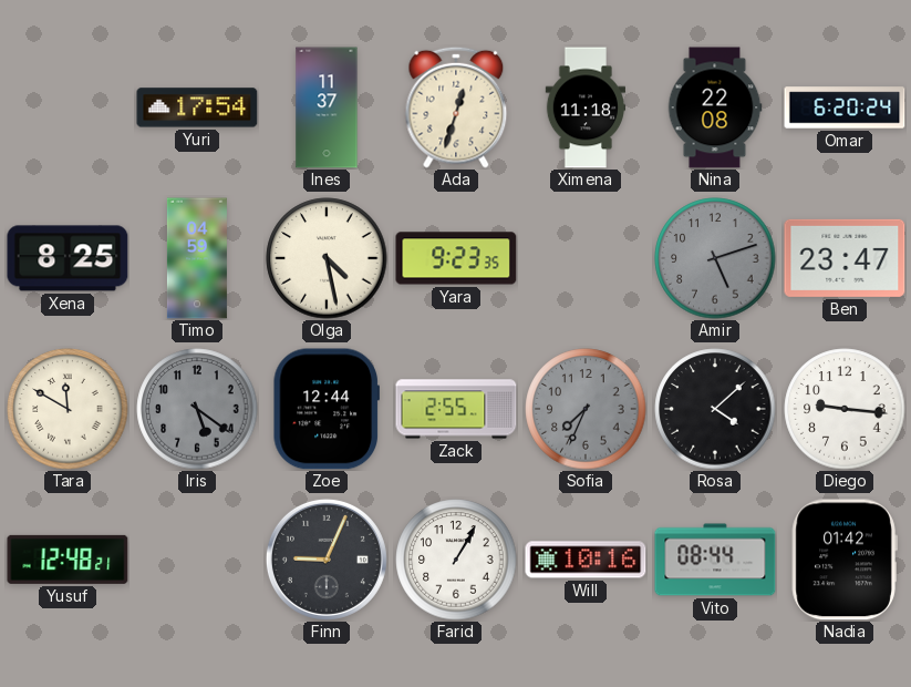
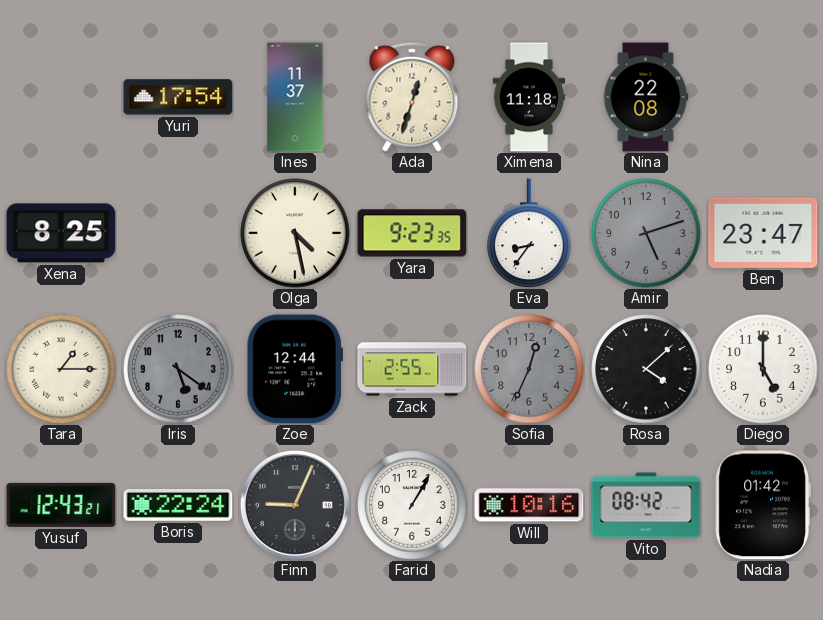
Omar: 6:20 -> none (845, 107)
Timo: 04:59 -> none (197, 258)
Eva: none -> 8:36 (529, 233)
Tara: 11:50 -> 1:15 (61, 369)
Sofia: 7:34 -> 12:34 (529, 369)
Diego: 9:16 -> 5:00 (763, 369)
Yusuf: 12:48 -> 12:43 (61, 505)
Boris: none -> 22:24 (178, 506)
Vito: 08:44 -> 08:42 (646, 505)
